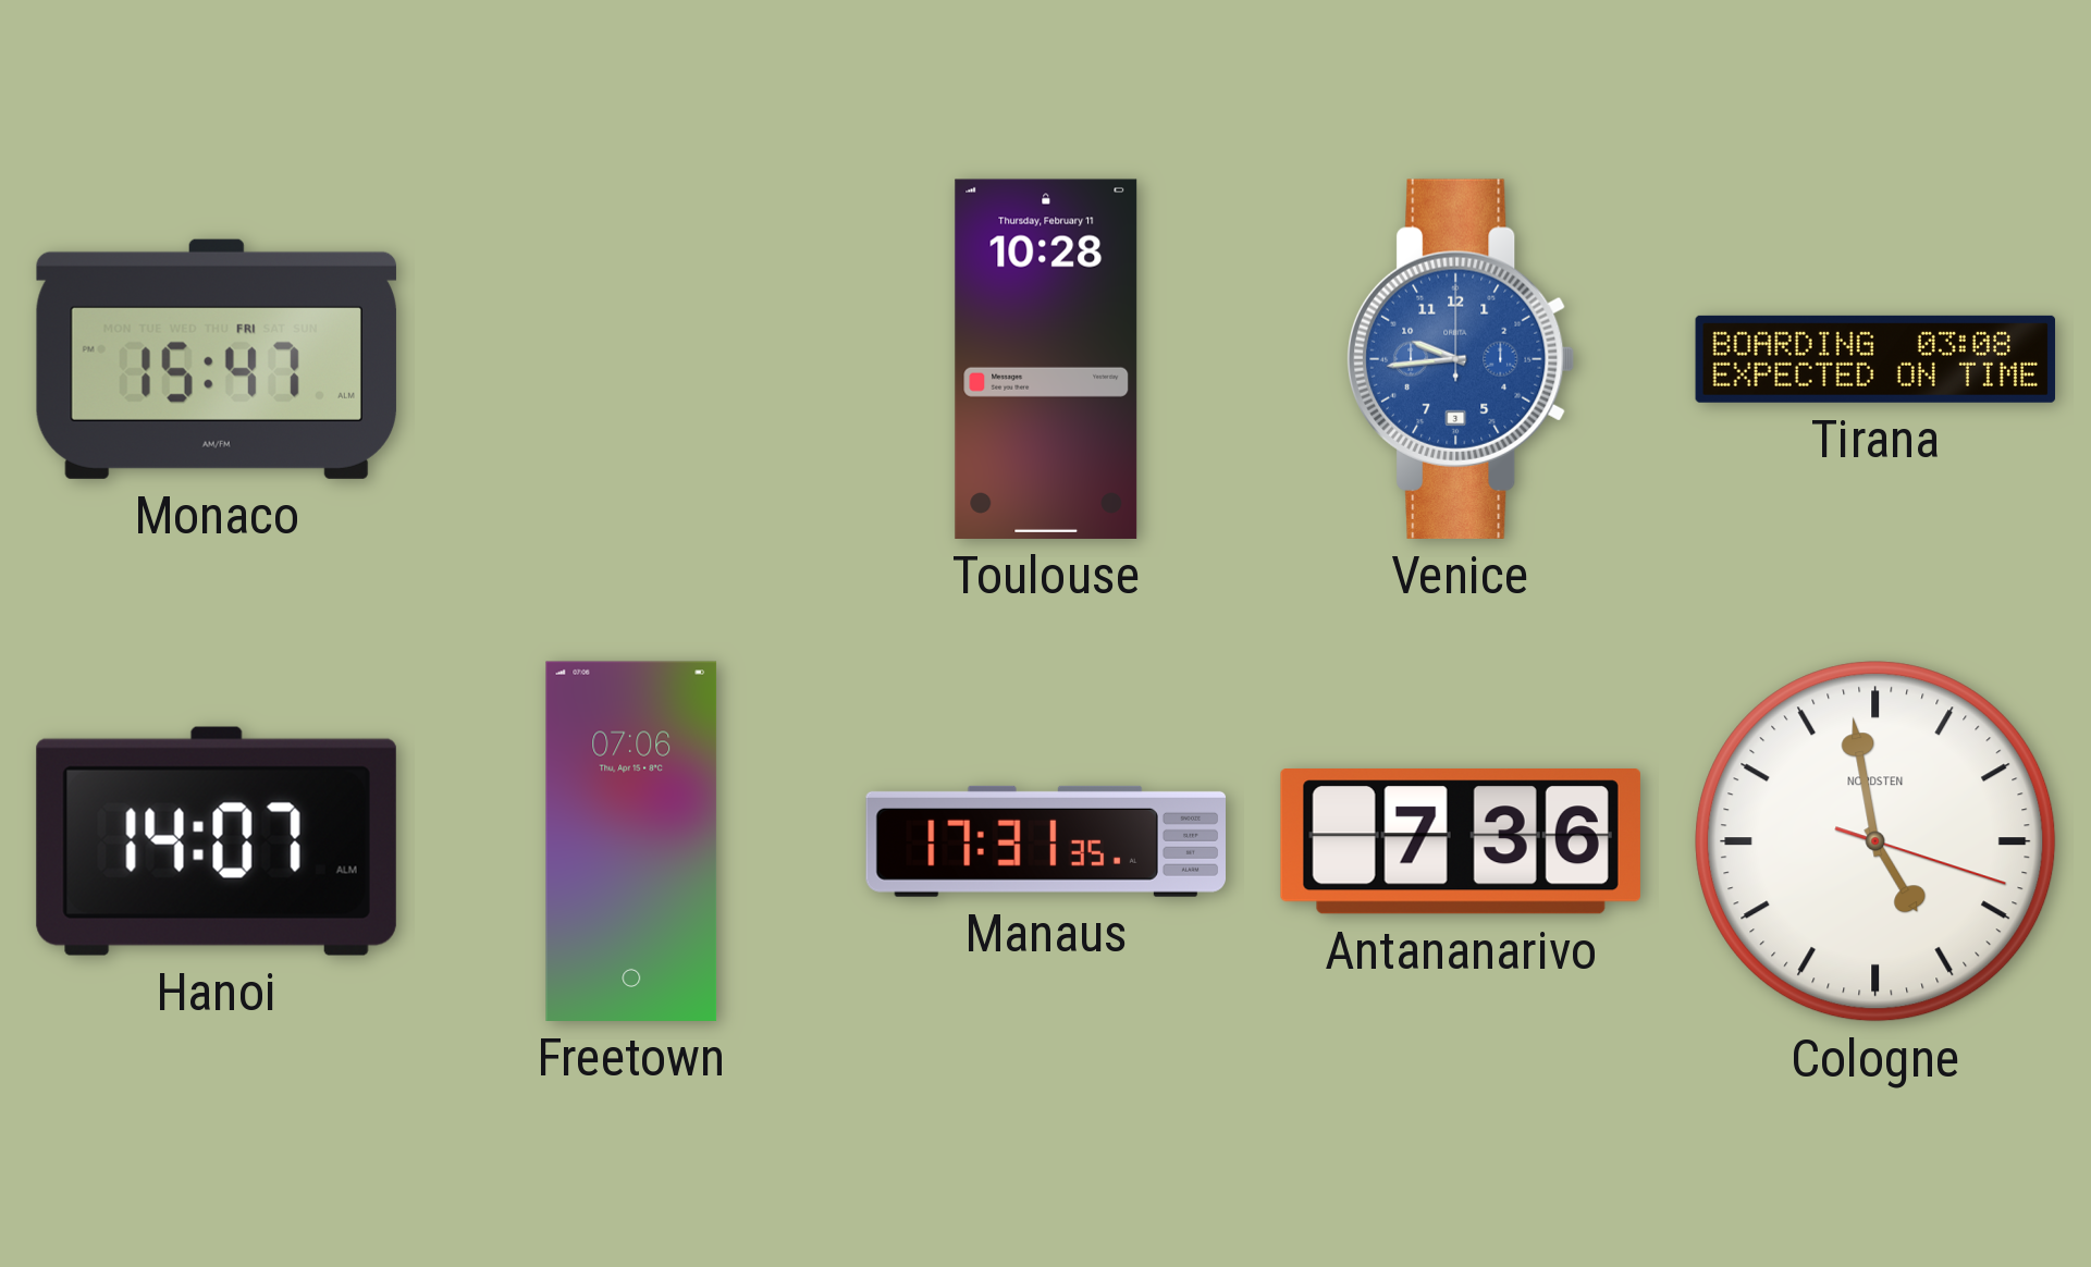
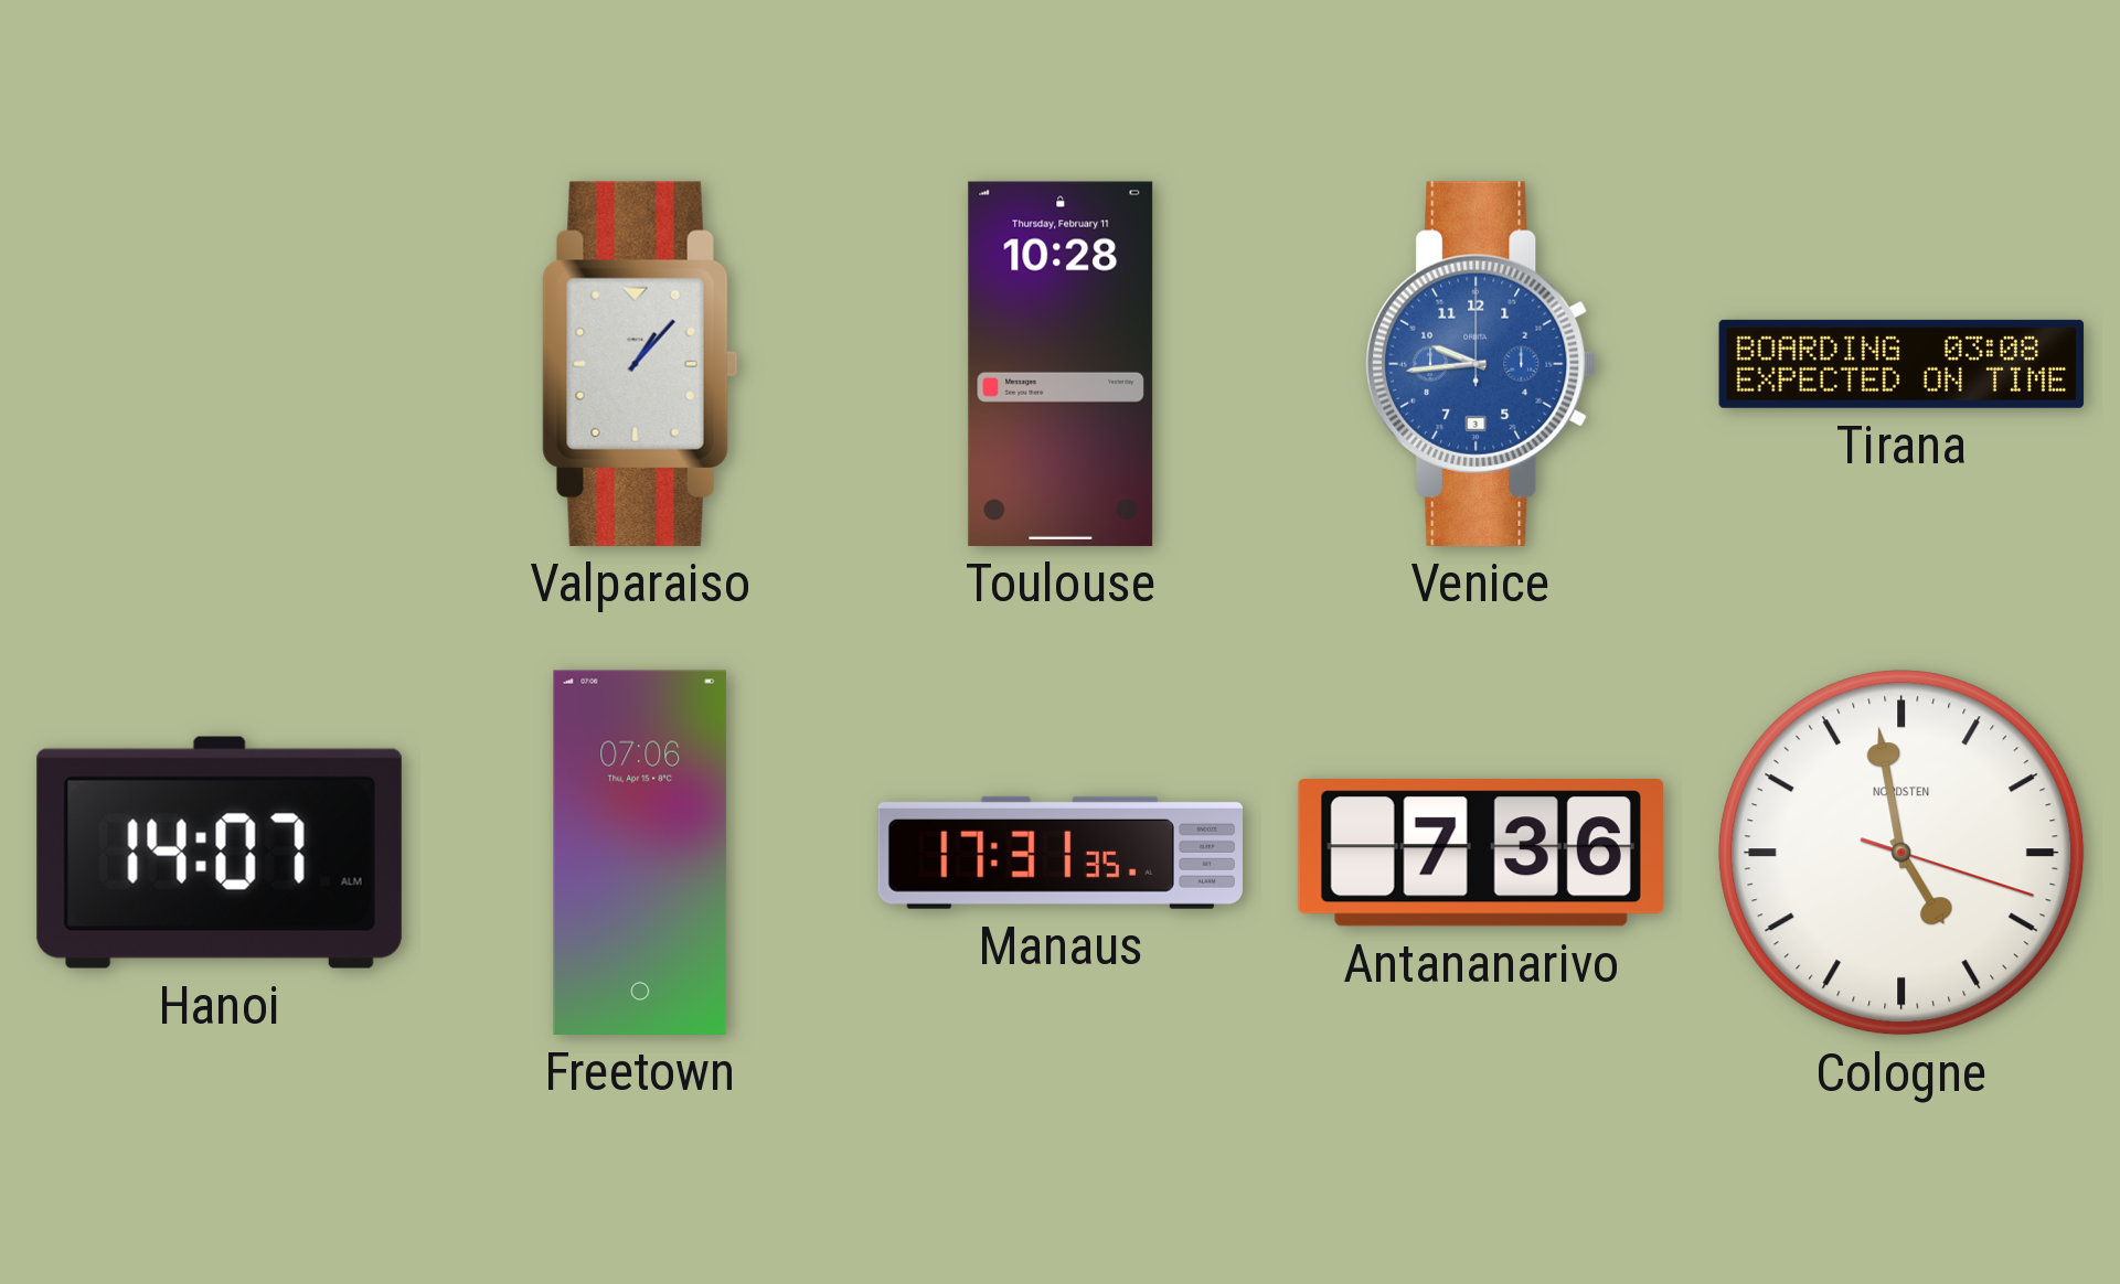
Monaco: 15:47 -> none (217, 359)
Valparaiso: none -> 1:07 (640, 364)
